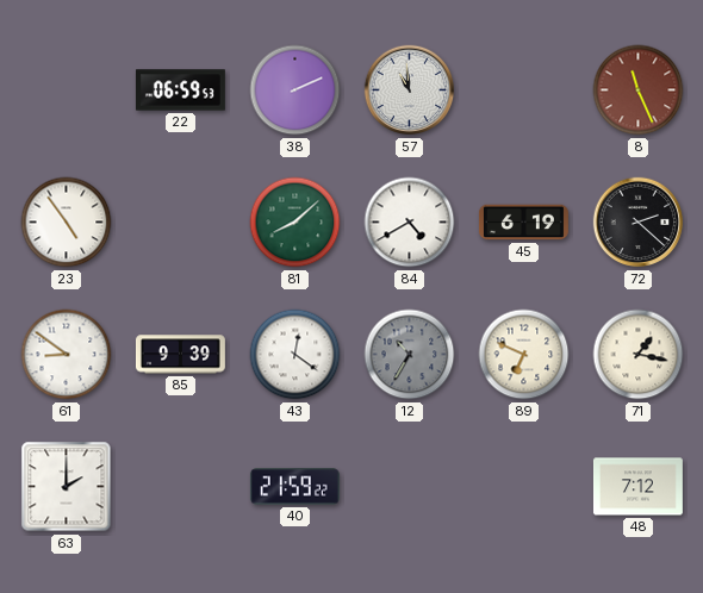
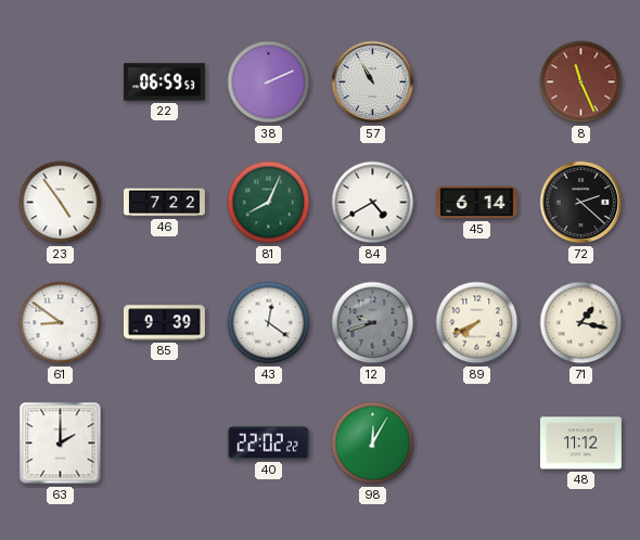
57: 10:59 -> 10:55 (373, 82)
46: none -> 7:22 (164, 203)
81: 8:08 -> 8:04 (269, 203)
45: 6:19 -> 6:14 (476, 203)
12: 10:35 -> 9:42 (373, 323)
89: 6:49 -> 7:41 (477, 323)
40: 21:59 -> 22:02 (268, 443)
98: none -> 12:05 (373, 443)
48: 7:12 -> 11:12 (580, 443)
